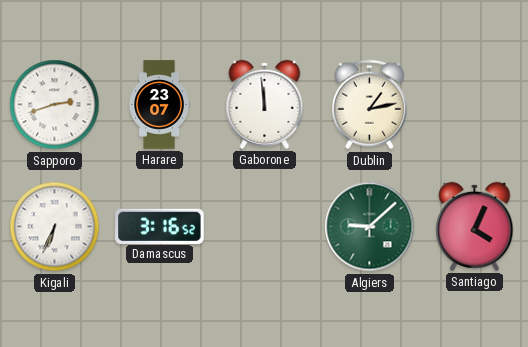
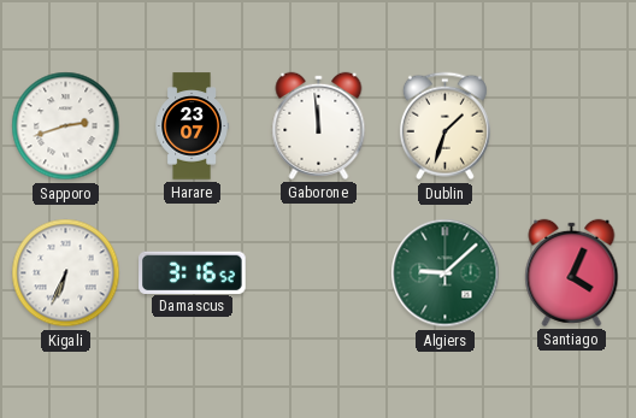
Dublin: 1:13 -> 1:33 (444, 126)
